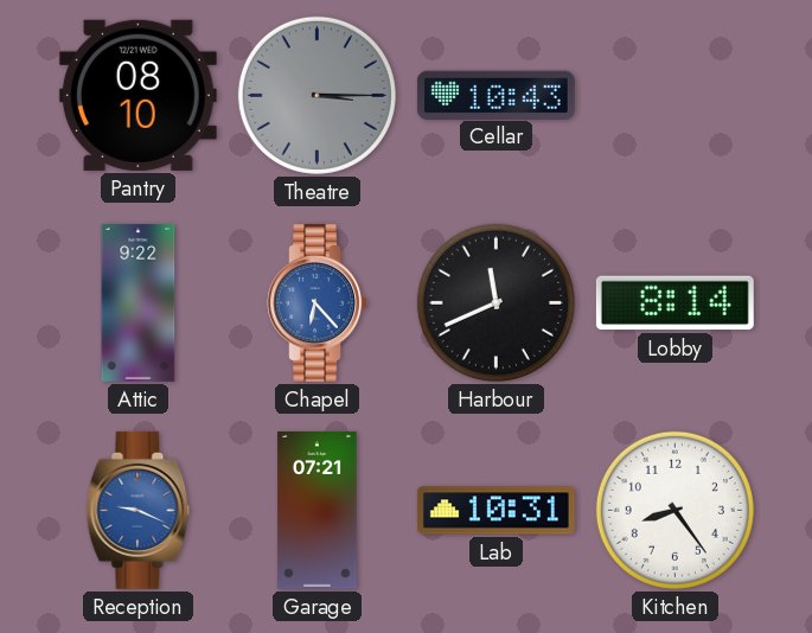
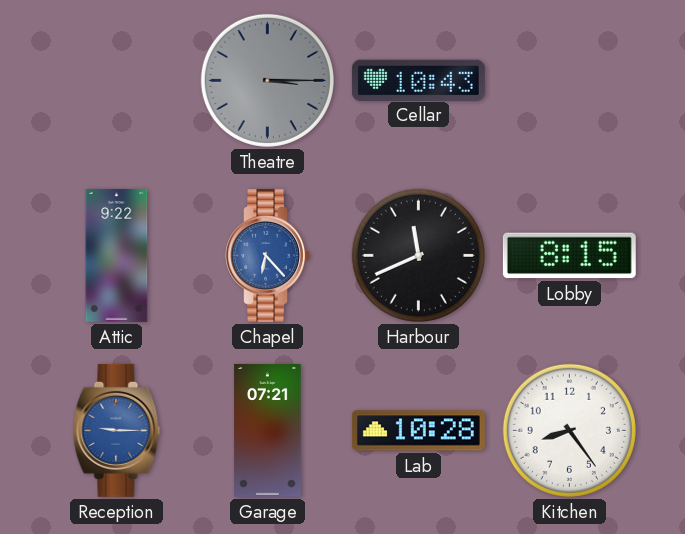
Pantry: 08:10 -> none (138, 95)
Lobby: 8:14 -> 8:15 (569, 256)
Reception: 9:19 -> 9:15 (117, 430)
Lab: 10:31 -> 10:28 (418, 431)
